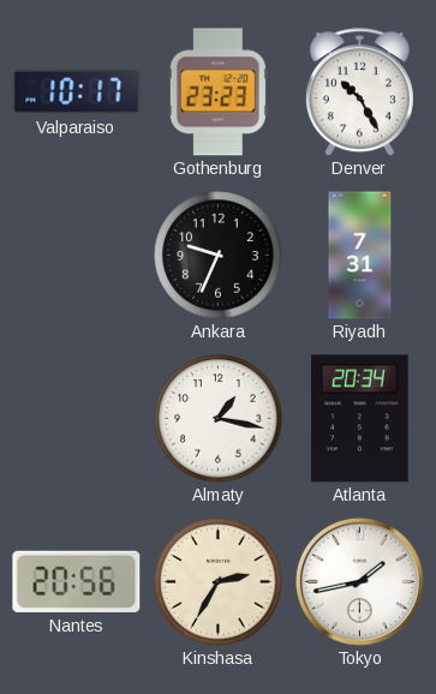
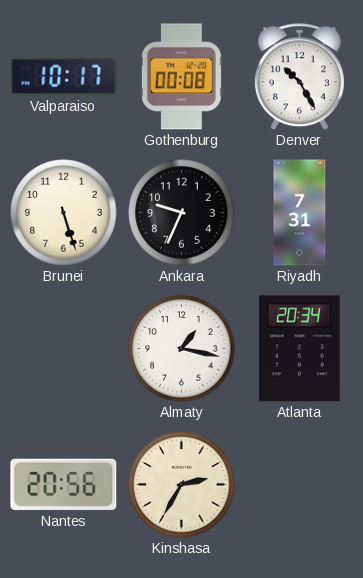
Gothenburg: 23:23 -> 00:08 (181, 77)
Brunei: none -> 5:27 (64, 213)
Tokyo: 1:43 -> none (359, 581)
